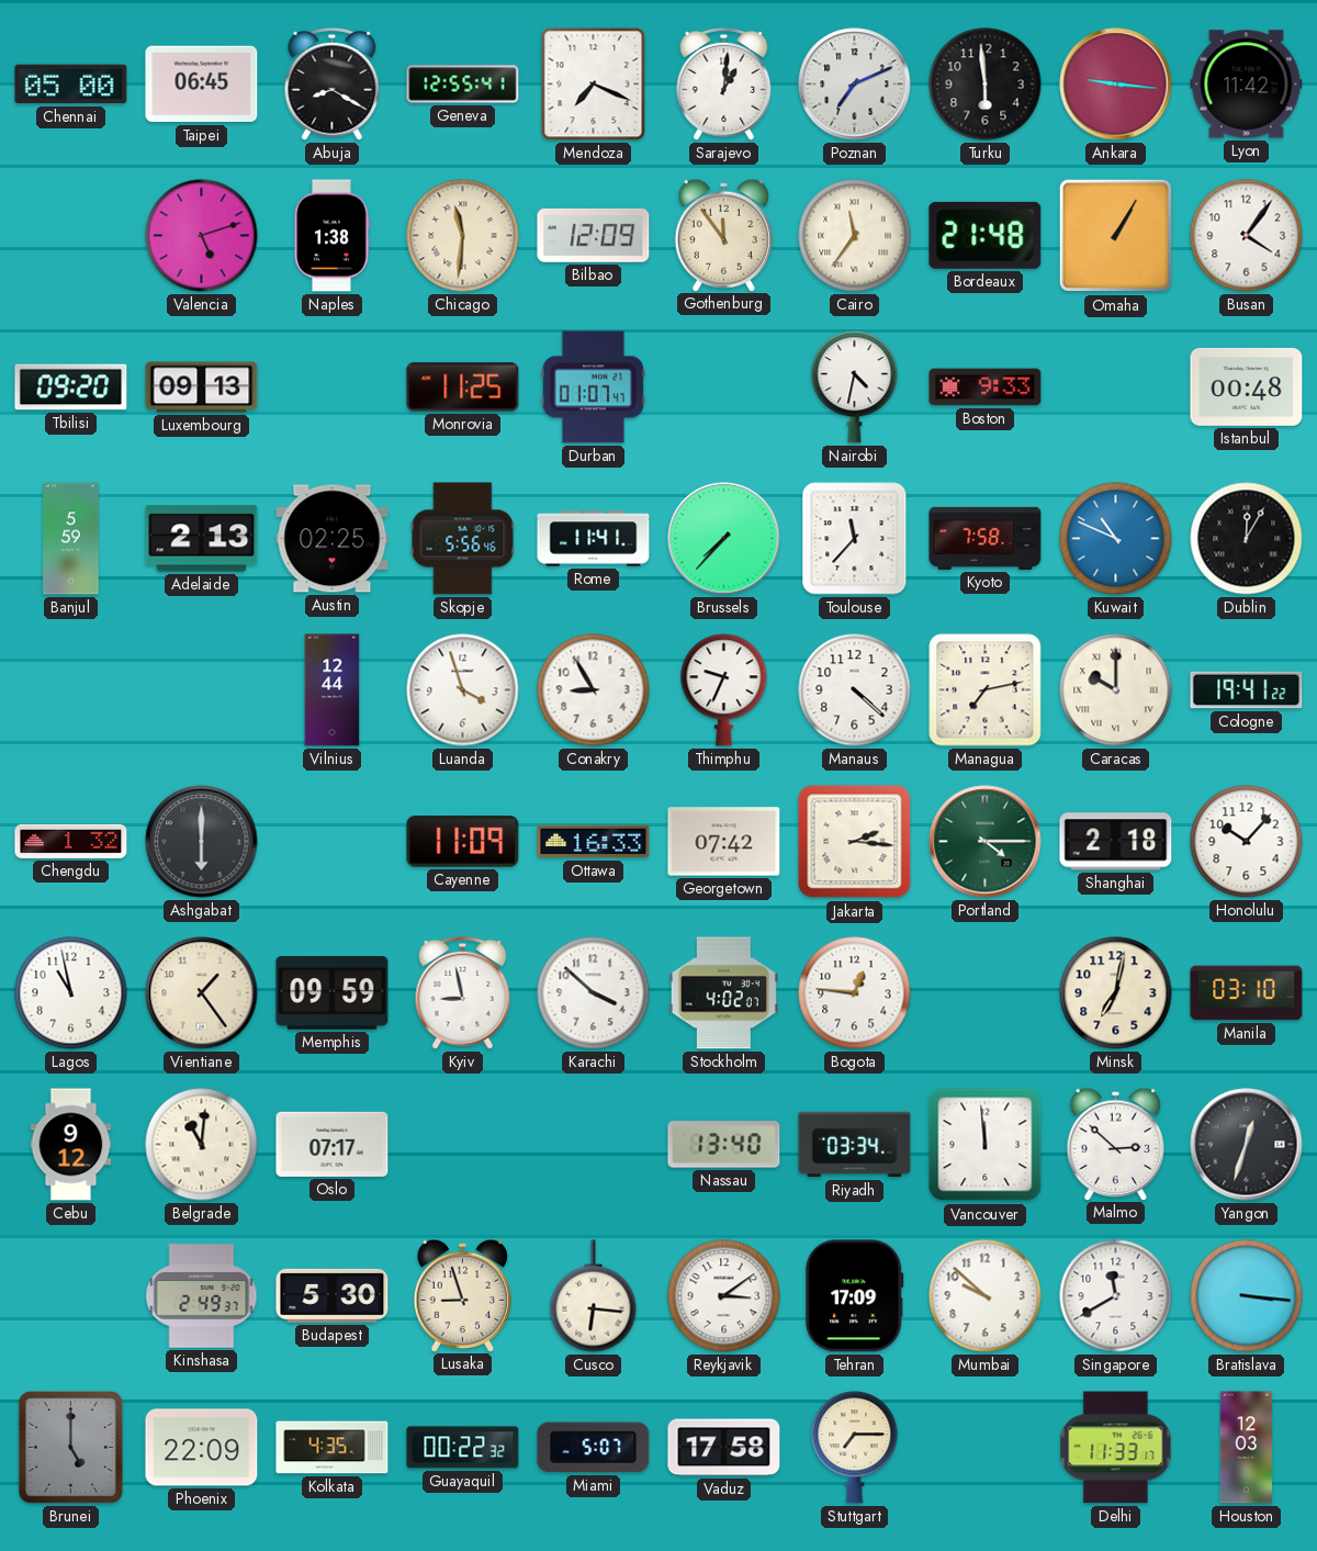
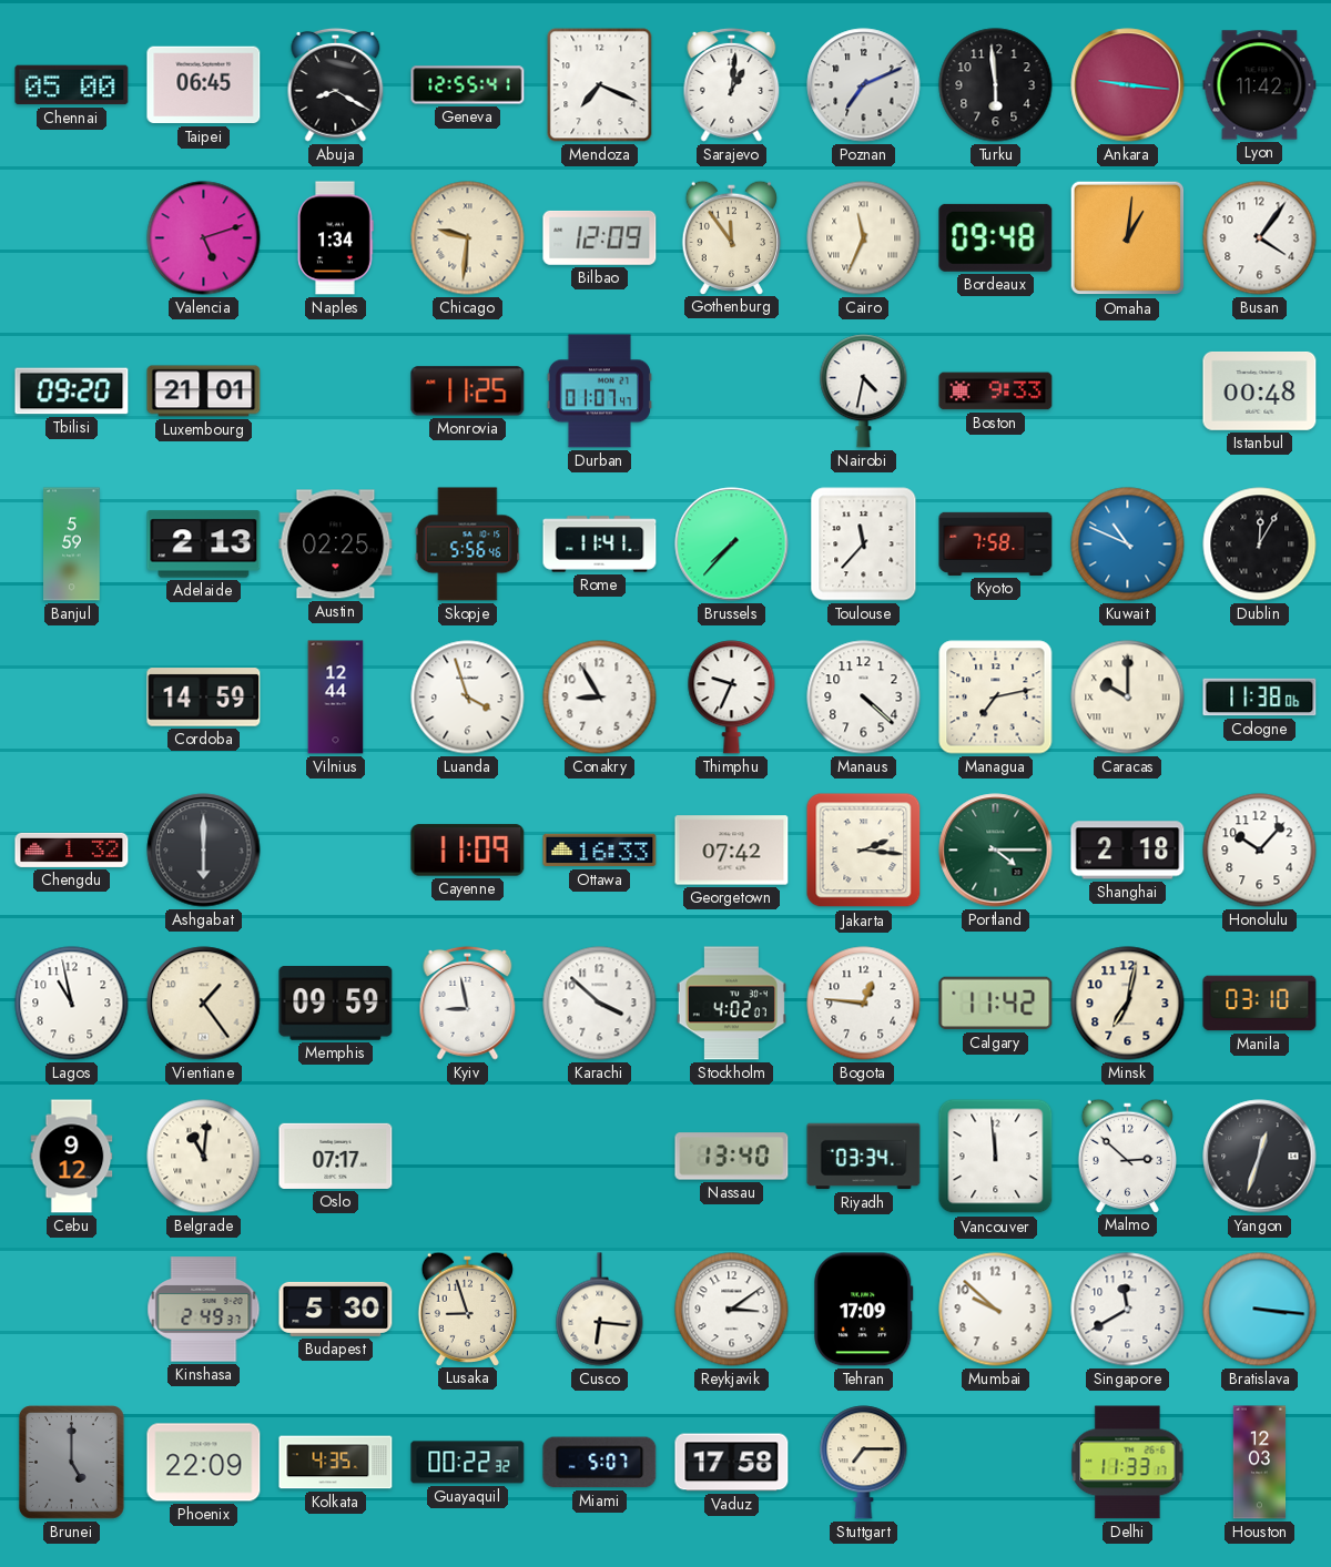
Naples: 1:38 -> 1:34 (336, 238)
Chicago: 11:31 -> 9:31 (468, 238)
Cairo: 11:36 -> 11:34 (864, 238)
Bordeaux: 21:48 -> 09:48 (996, 237)
Omaha: 1:05 -> 1:01 (1128, 238)
Luxembourg: 09:13 -> 21:01 (204, 391)
Cordoba: none -> 14:59 (204, 698)
Cologne: 19:41 -> 11:38 (1260, 698)
Calgary: none -> 11:42 (996, 1004)
